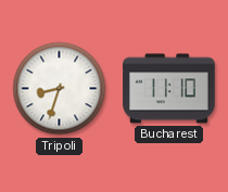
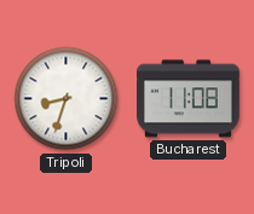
Bucharest: 11:10 -> 11:08 (189, 99)
